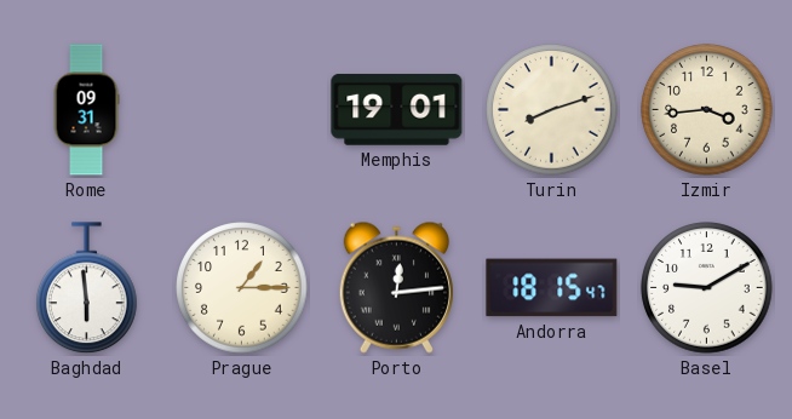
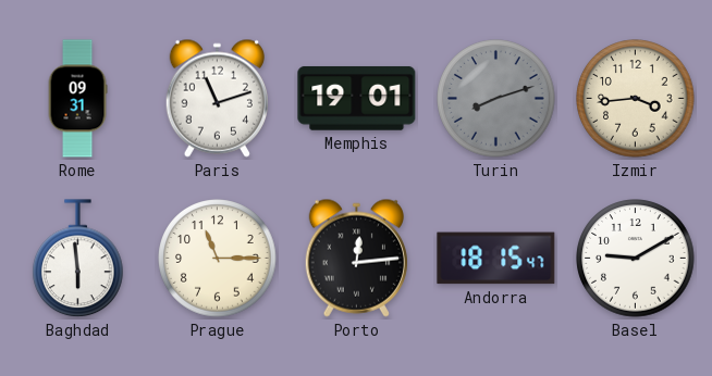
Paris: none -> 11:12 (217, 98)
Turin dial: cream -> grey (496, 99)
Prague: 1:15 -> 11:15 (218, 259)
